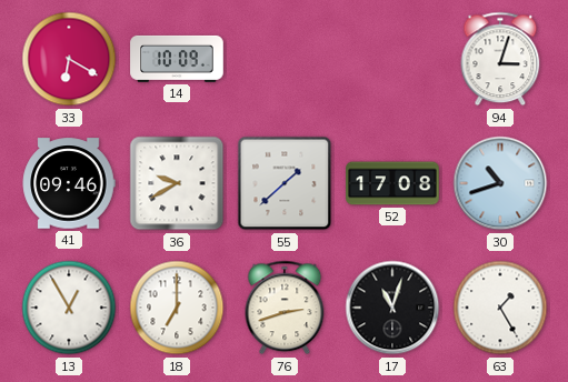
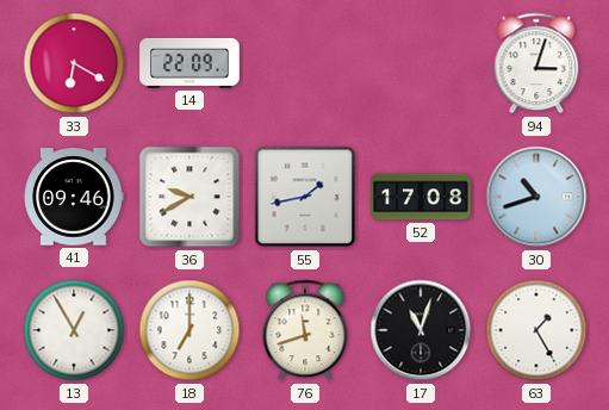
14: 10:09 -> 22:09 (189, 63)
55: 1:38 -> 1:43 (305, 197)
76: 2:42 -> 11:42 (305, 330)
